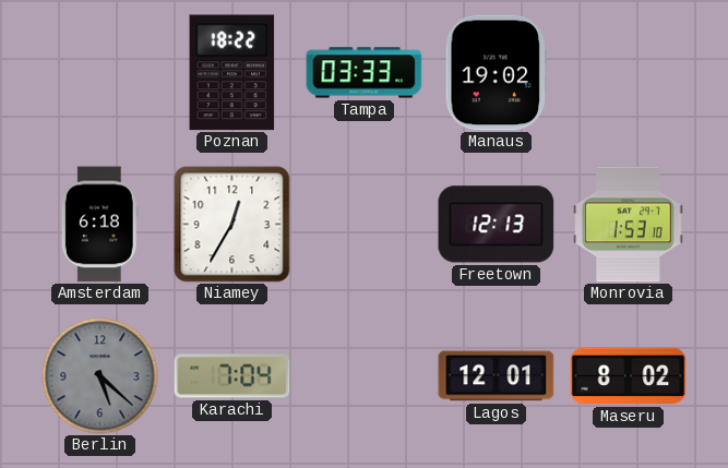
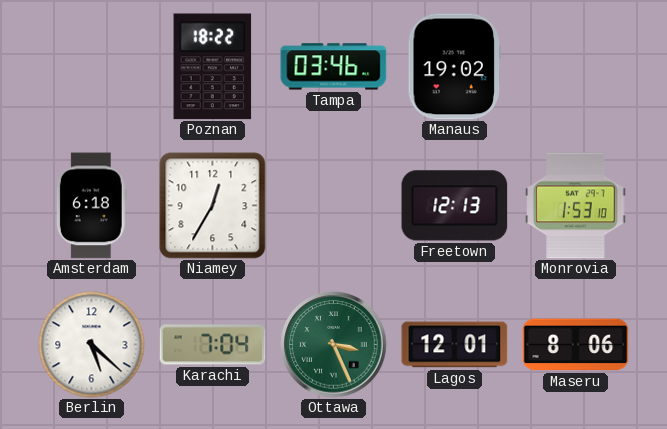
Tampa: 03:33 -> 03:46 (334, 67)
Berlin dial: grey -> white (92, 345)
Ottawa: none -> 3:26 (334, 345)
Maseru: 8:02 -> 8:06 (576, 345)
